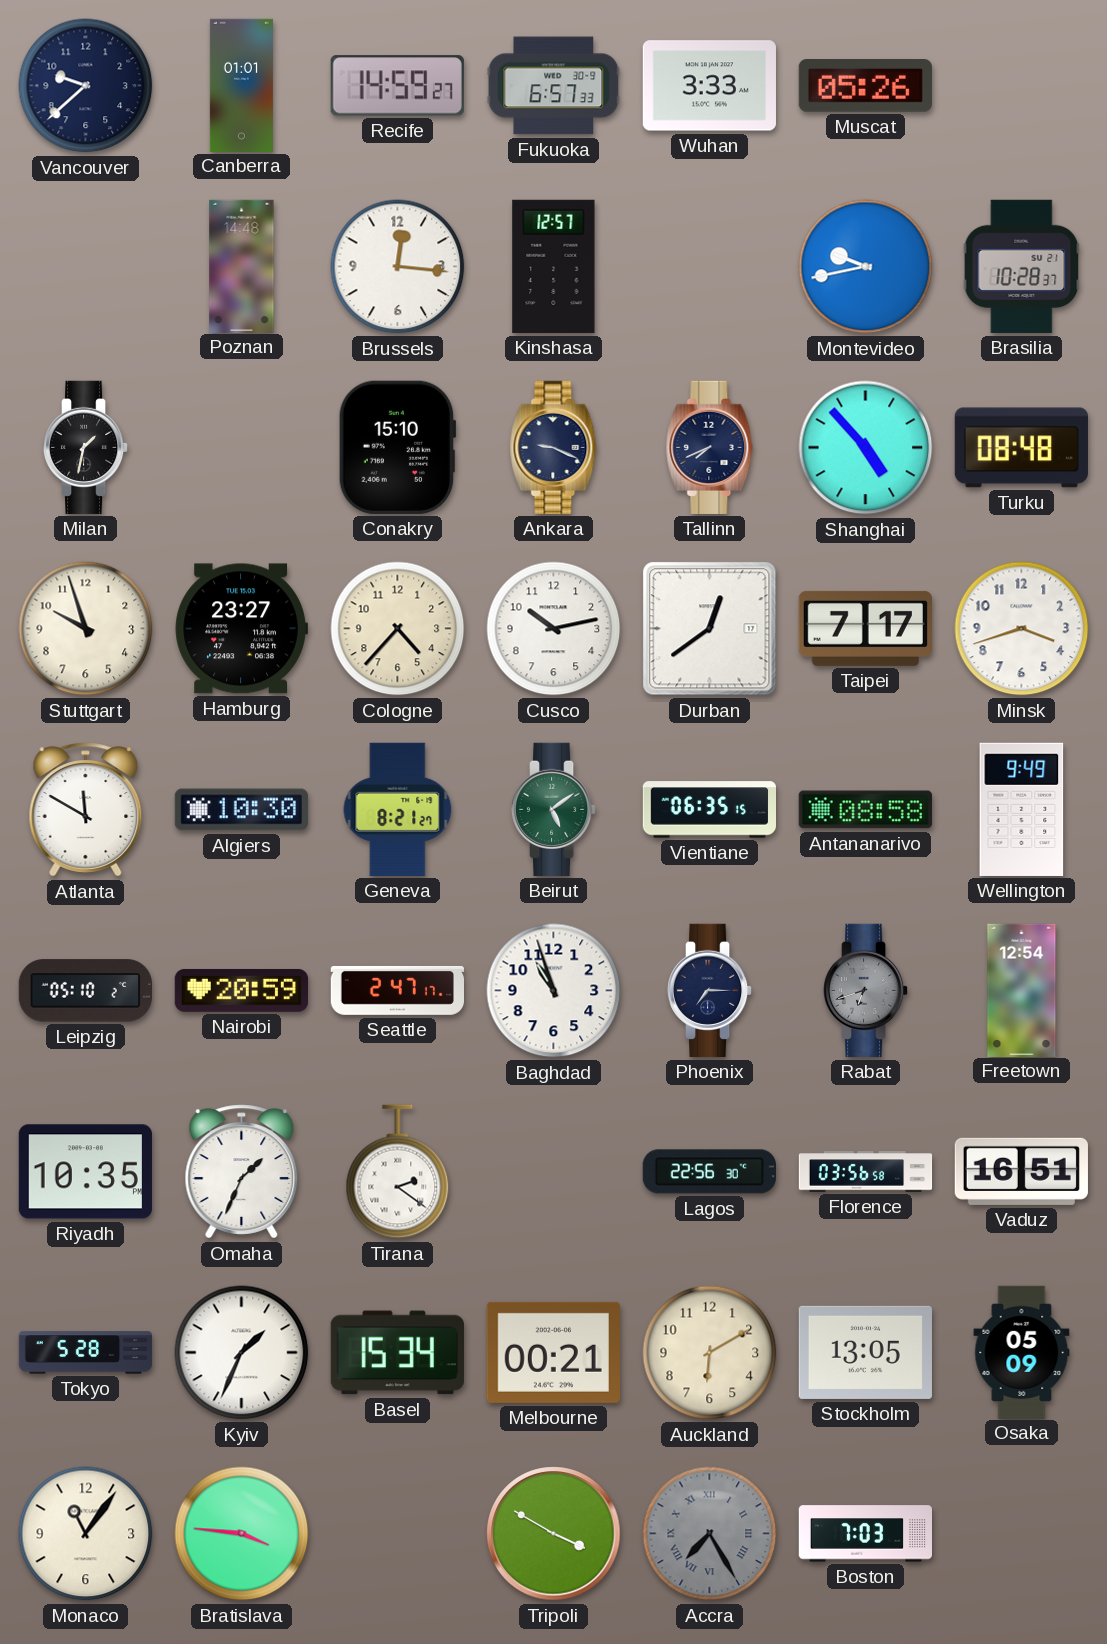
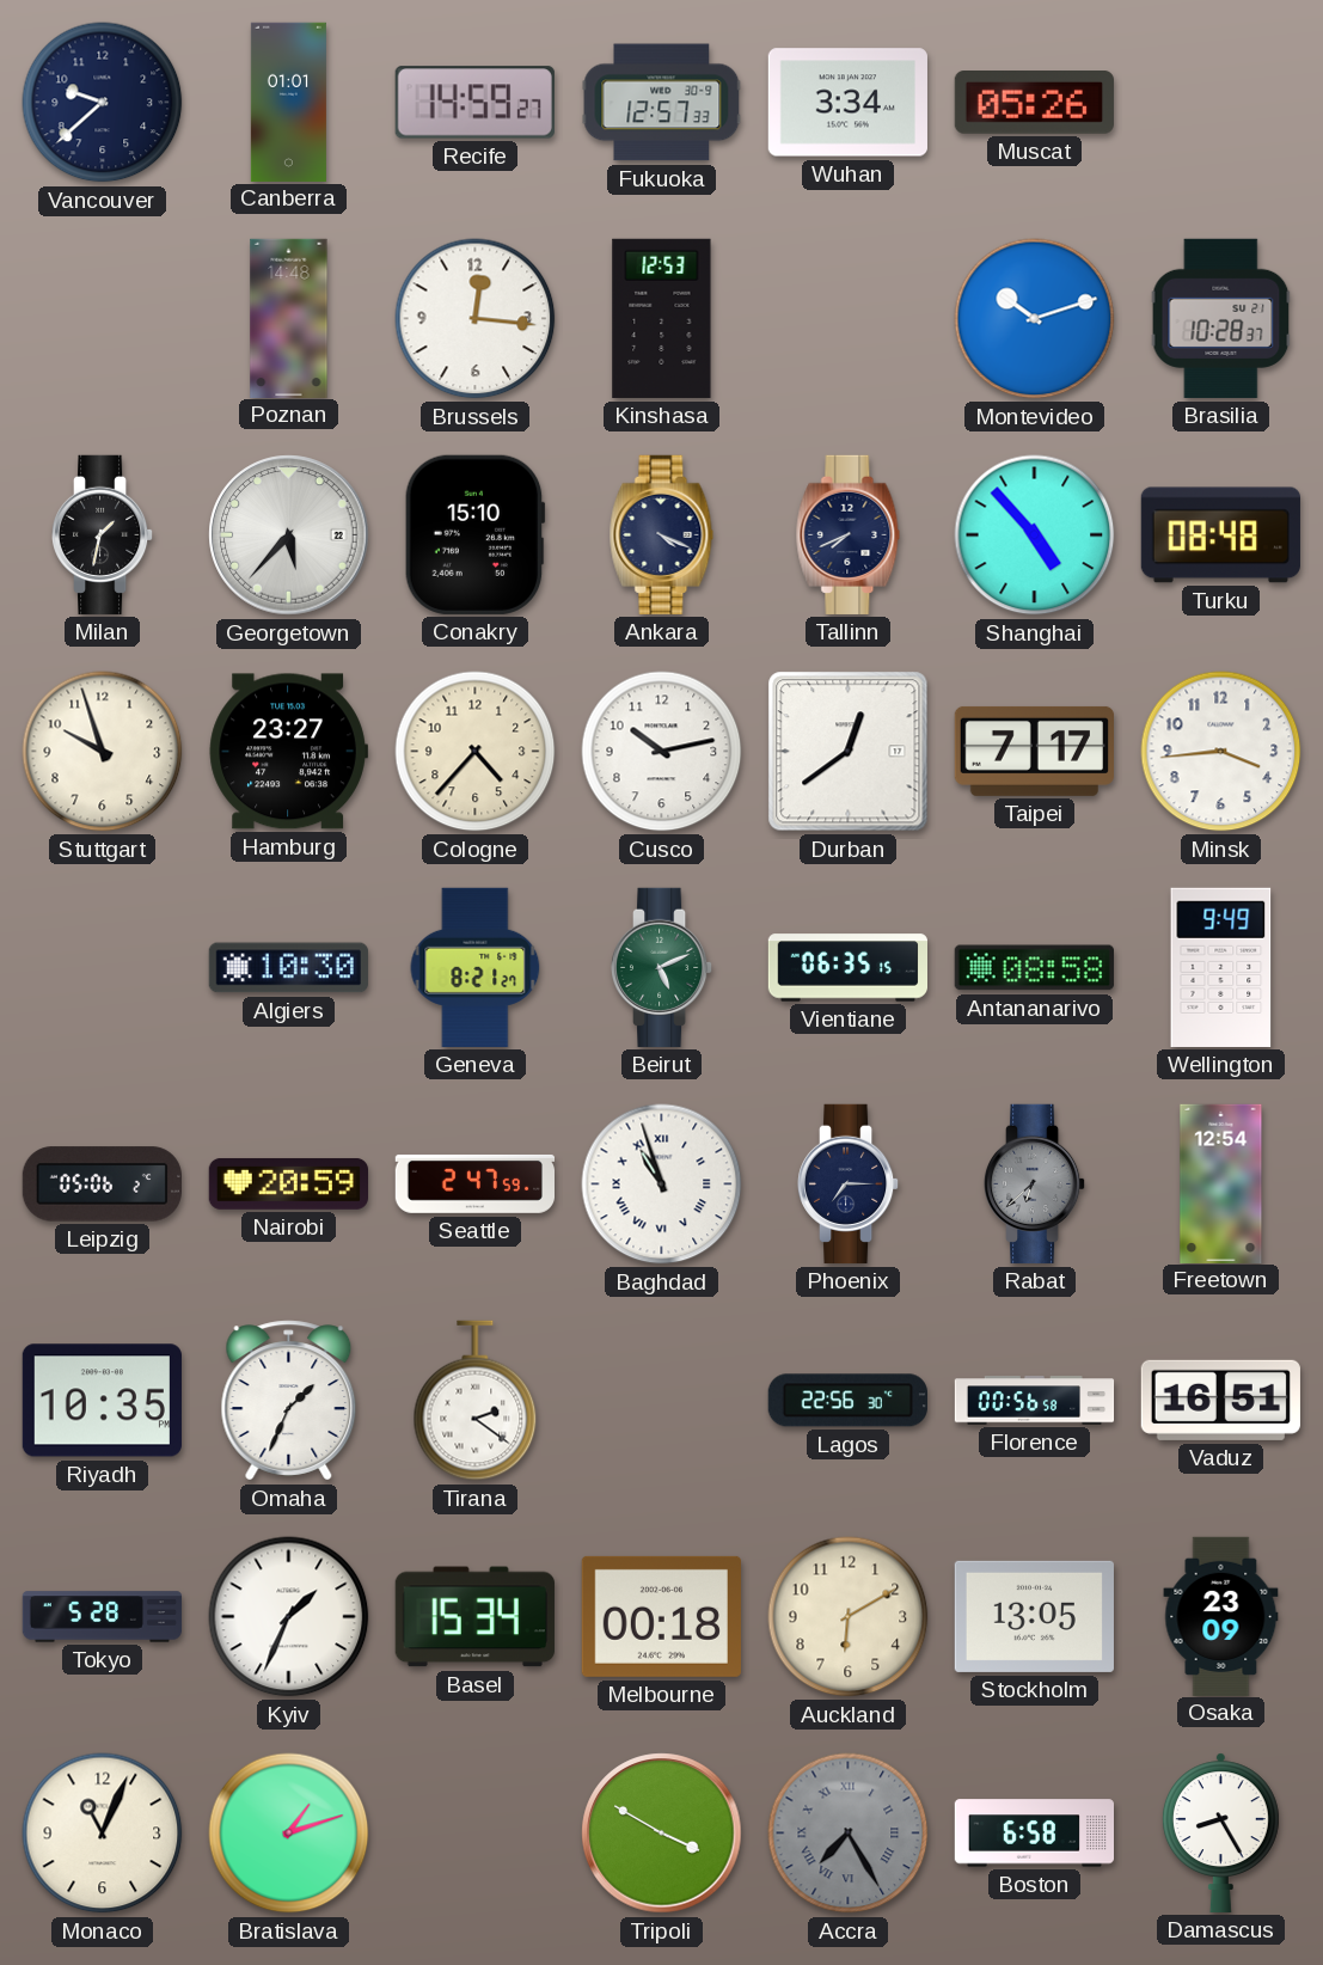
Fukuoka: 6:57 -> 12:57 (662, 103)
Wuhan: 3:33 -> 3:34 (847, 103)
Kinshasa: 12:57 -> 12:53 (662, 318)
Montevideo: 9:43 -> 10:12 (1035, 319)
Georgetown: none -> 5:37 (289, 535)
Ankara: 9:19 -> 4:19 (662, 534)
Minsk: 3:42 -> 3:44 (1221, 752)
Atlanta: 11:50 -> none (86, 810)
Beirut: 5:09 -> 5:11 (662, 967)
Leipzig: 05:10 -> 05:06 (102, 1184)
Seattle: 2:47:17 -> 2:47:59 (474, 1183)
Baghdad numerals: Arabic -> Roman (662, 1184)
Rabat: 6:42 -> 6:38 (1035, 1183)
Florence: 03:56 -> 00:56 (1035, 1401)
Melbourne: 00:21 -> 00:18 (661, 1616)
Osaka: 05:09 -> 23:09 (1221, 1616)
Monaco: 11:06 -> 11:04 (103, 1834)
Bratislava: 3:46 -> 1:12 (289, 1834)
Boston: 7:03 -> 6:58 (1034, 1834)
Damascus: none -> 8:25 (1220, 1832)
